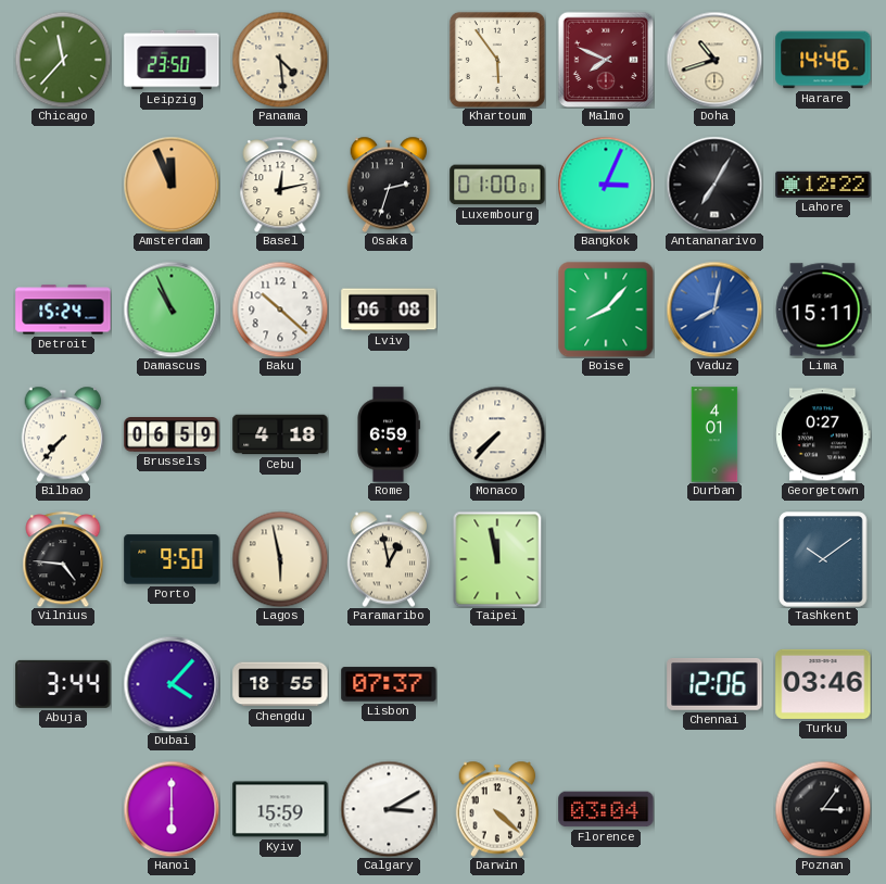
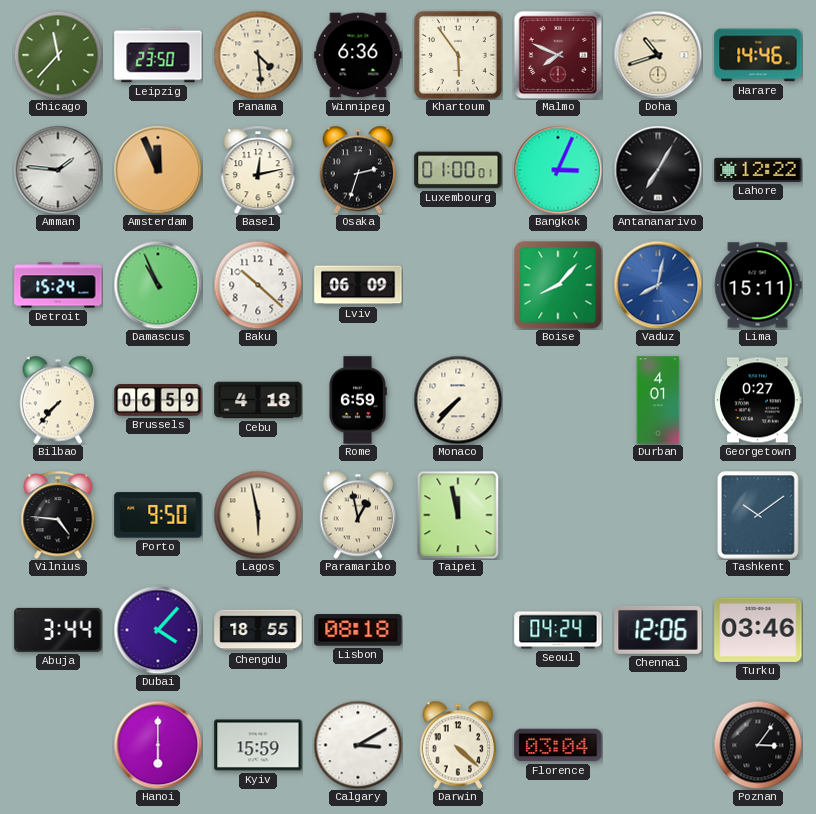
Winnipeg: none -> 6:36 (358, 55)
Amman: none -> 1:46 (58, 170)
Lviv: 06:08 -> 06:09 (358, 285)
Lisbon: 07:37 -> 08:18 (358, 630)
Seoul: none -> 04:24 (558, 630)
